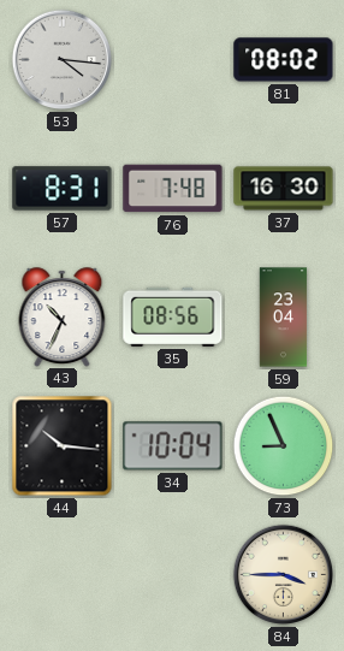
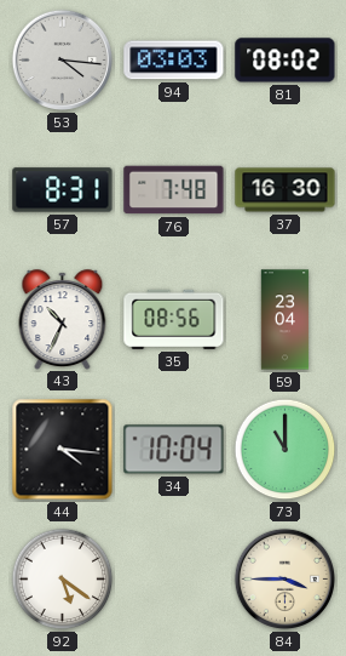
94: none -> 03:03 (174, 61)
44: 10:16 -> 4:16 (63, 450)
73: 8:56 -> 11:00 (286, 450)
92: none -> 5:21 (63, 580)
